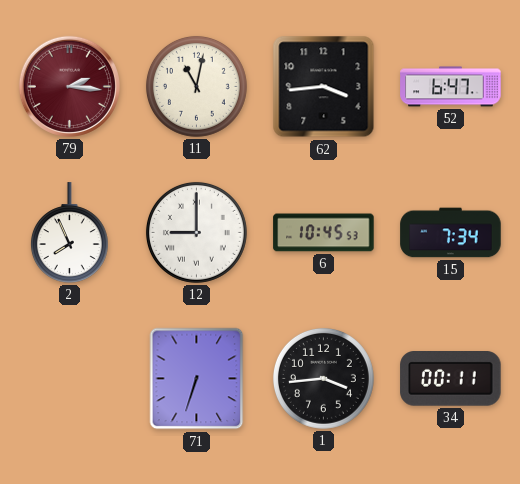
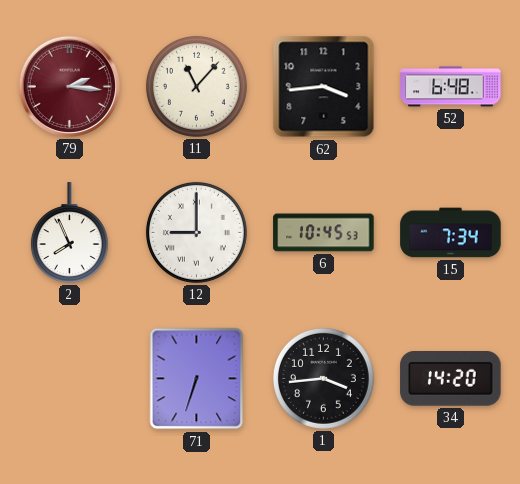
11: 11:02 -> 11:07 (196, 86)
52: 6:47 -> 6:48 (451, 87)
34: 00:11 -> 14:20 (451, 379)
